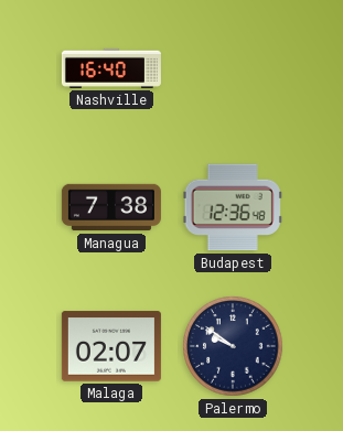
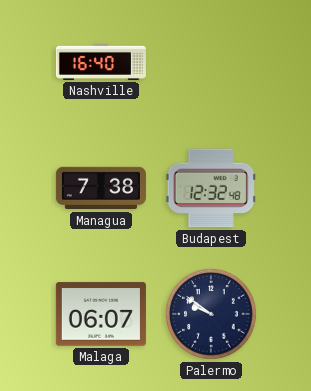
Budapest: 12:36 -> 12:32 (211, 188)
Malaga: 02:07 -> 06:07 (101, 314)
